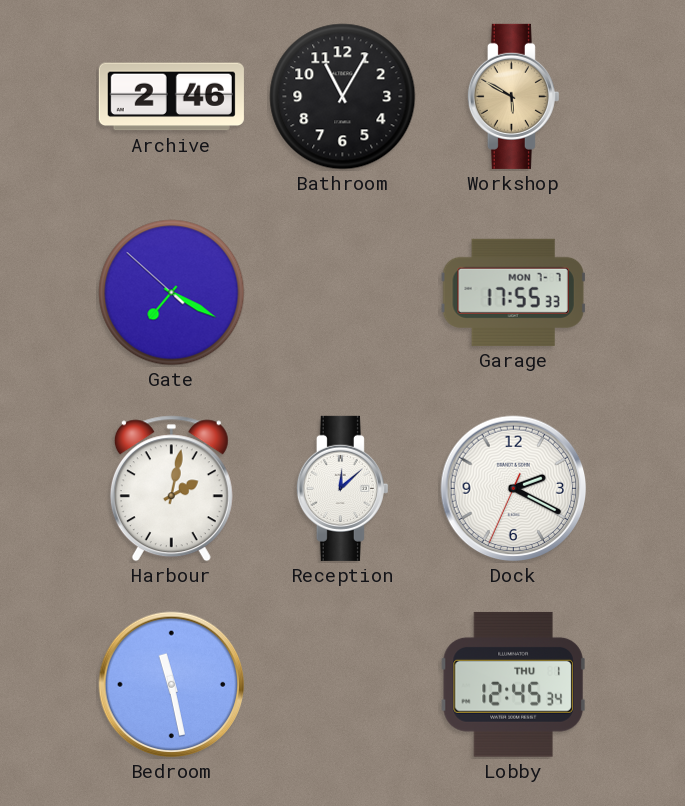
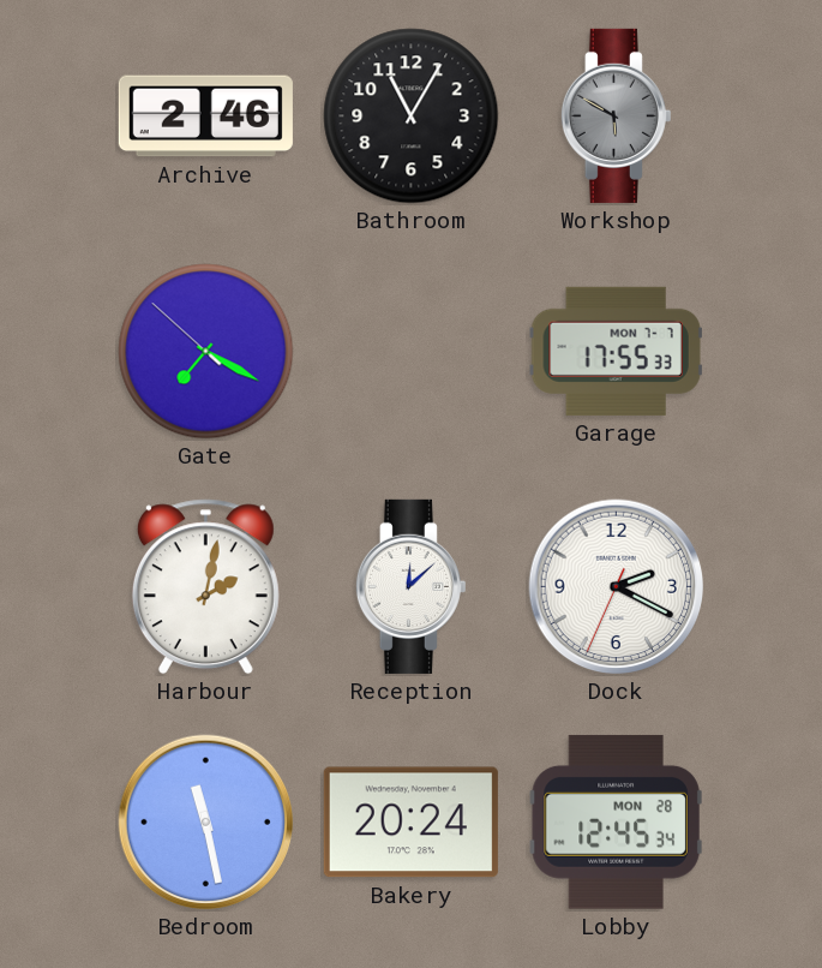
Workshop dial: champagne -> grey (616, 115)
Bakery: none -> 20:24 (410, 823)
Lobby date: THU 1 -> MON 28 (616, 821)
